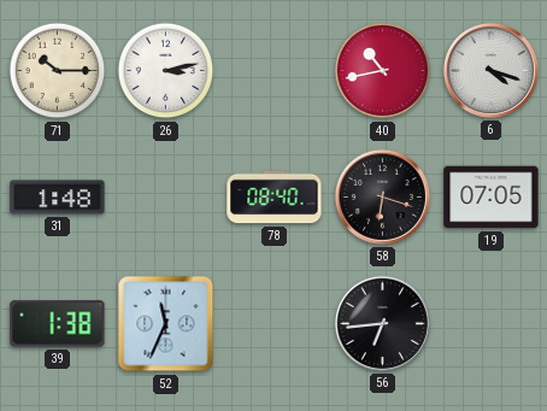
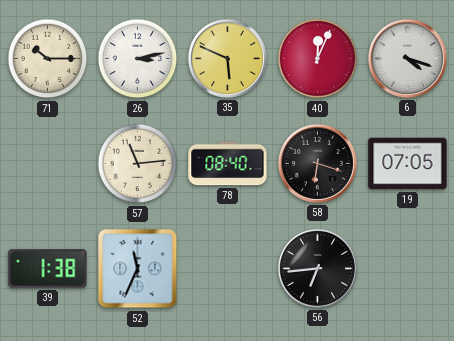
35: none -> 5:49 (227, 58)
40: 10:43 -> 12:04 (318, 59)
31: 1:48 -> none (58, 198)
57: none -> 11:14 (138, 164)
